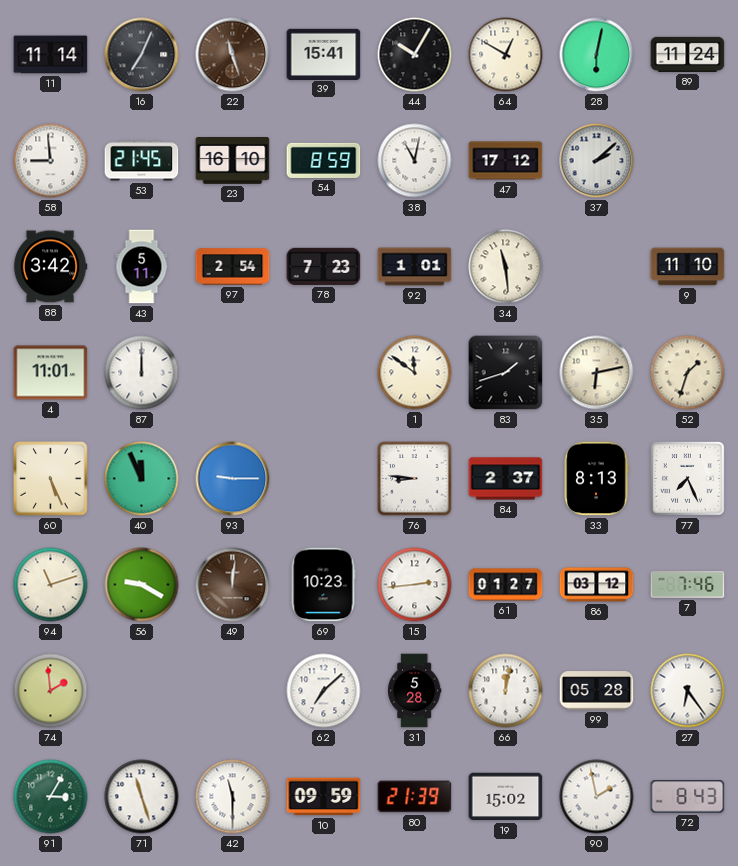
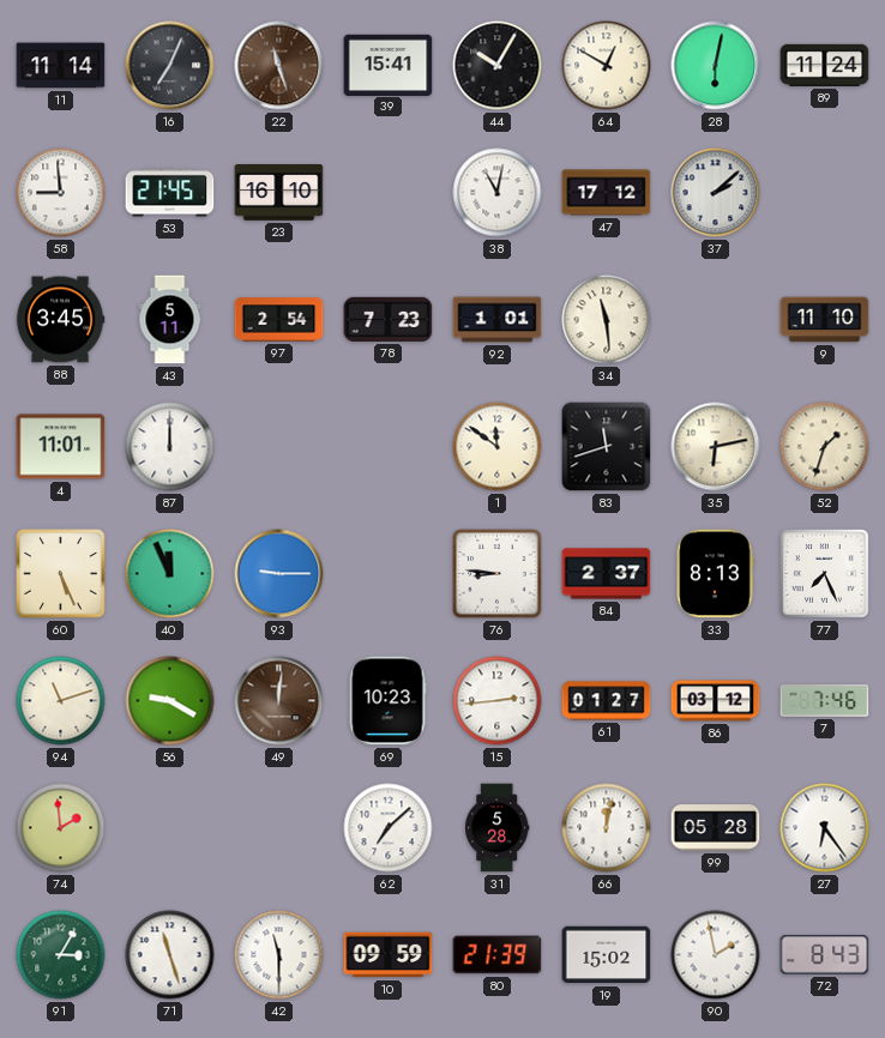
54: 8:59 -> none (324, 160)
88: 3:42 -> 3:45 (60, 320)
83: 1:42 -> 11:42 (607, 447)
